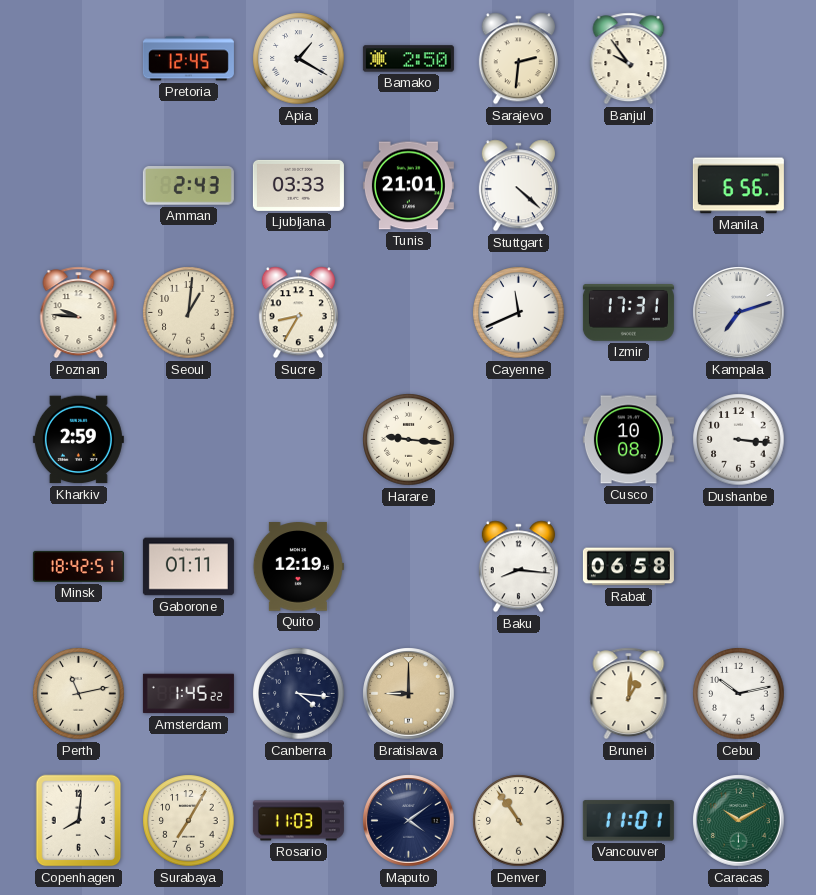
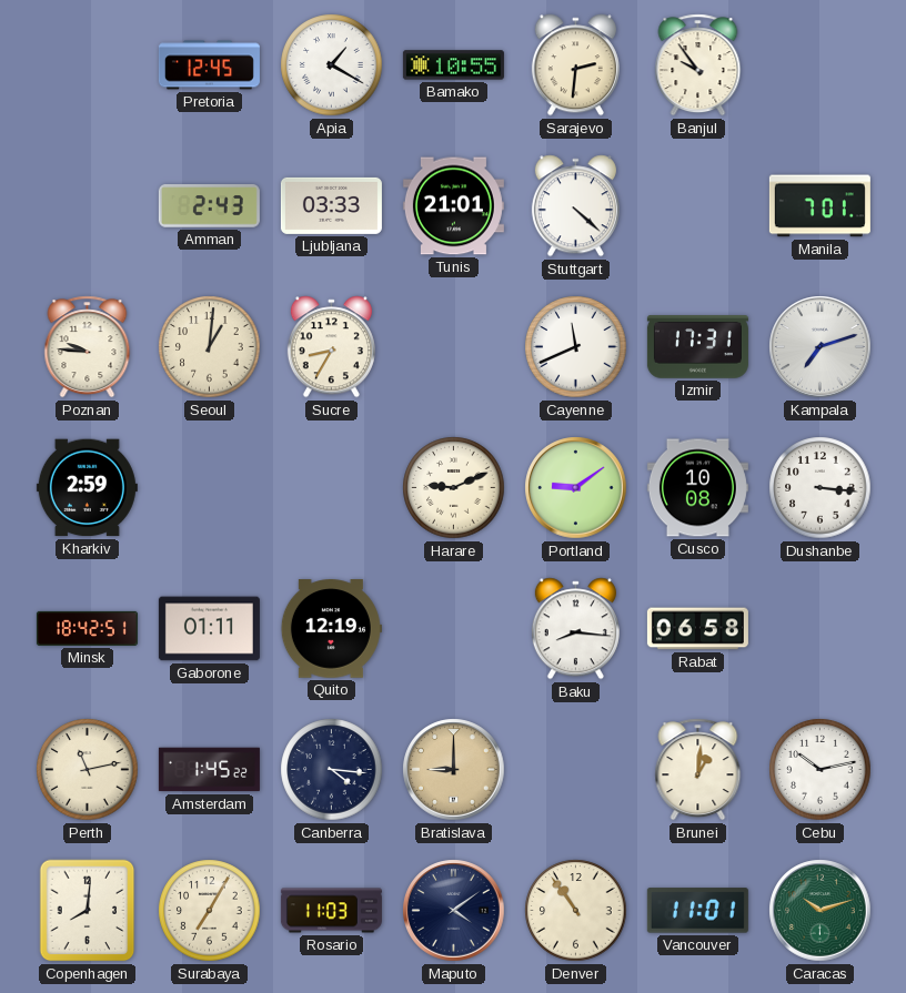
Bamako: 2:50 -> 10:55 (453, 65)
Manila: 6:56 -> 7:01 (819, 206)
Harare: 9:16 -> 9:11 (454, 488)
Portland: none -> 9:09 (576, 488)
Caracas: 10:10 -> 10:12 (821, 911)
